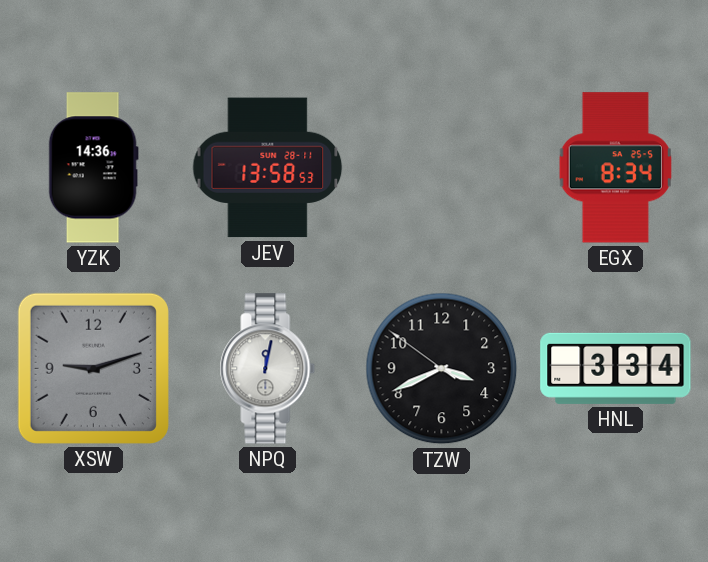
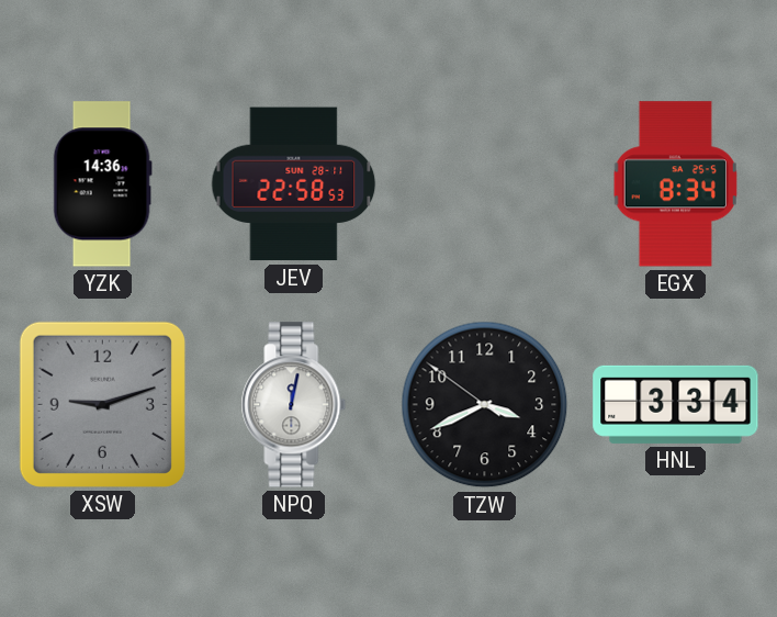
JEV: 13:58 -> 22:58 (294, 184)
